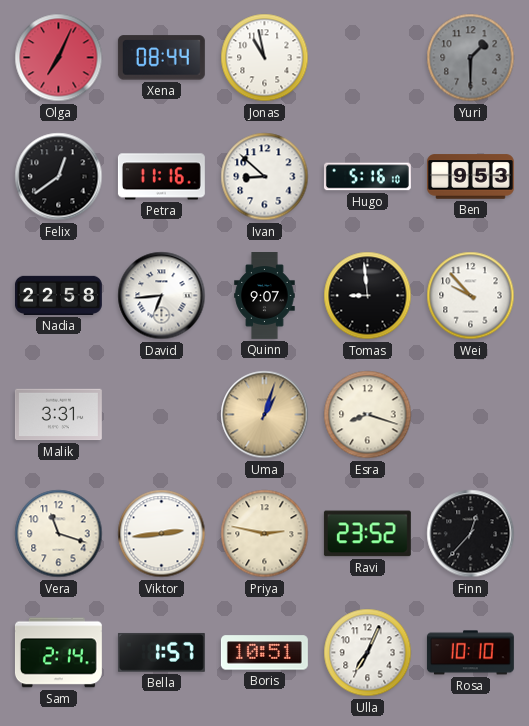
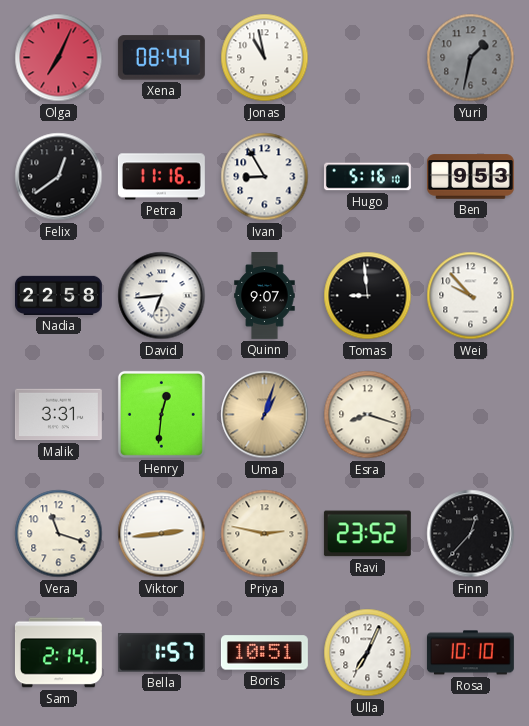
Yuri: 1:30 -> 1:32 (471, 58)
Ivan: 8:52 -> 8:55 (265, 177)
Henry: none -> 12:31 (161, 414)
